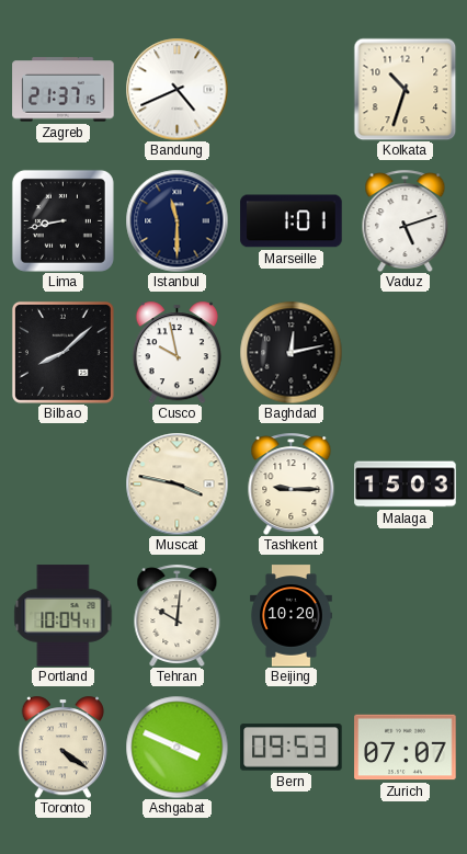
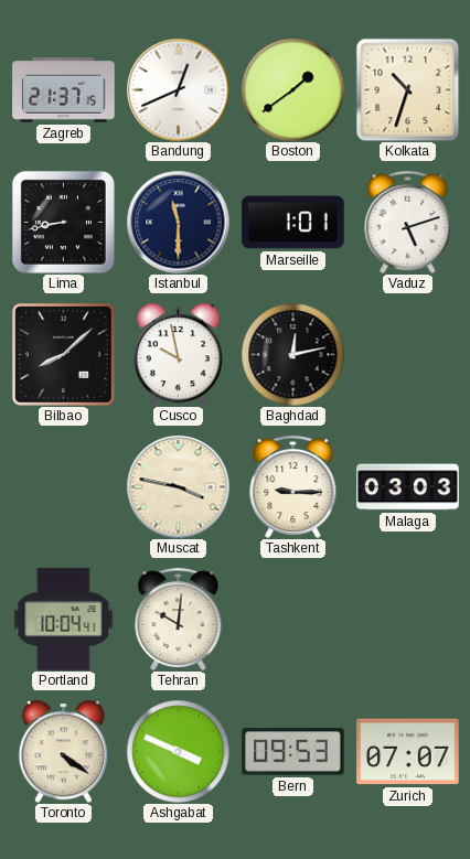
Bandung: 4:41 -> 12:41 (178, 89)
Boston: none -> 1:39 (292, 89)
Malaga: 15:03 -> 03:03 (408, 487)
Beijing: 10:20 -> none (291, 616)
